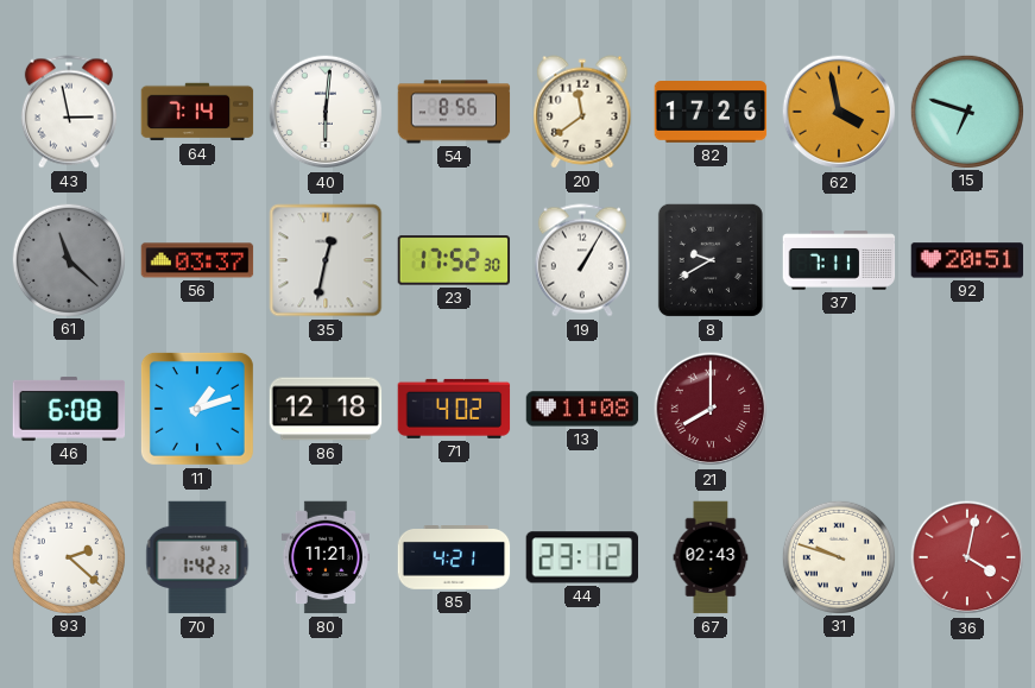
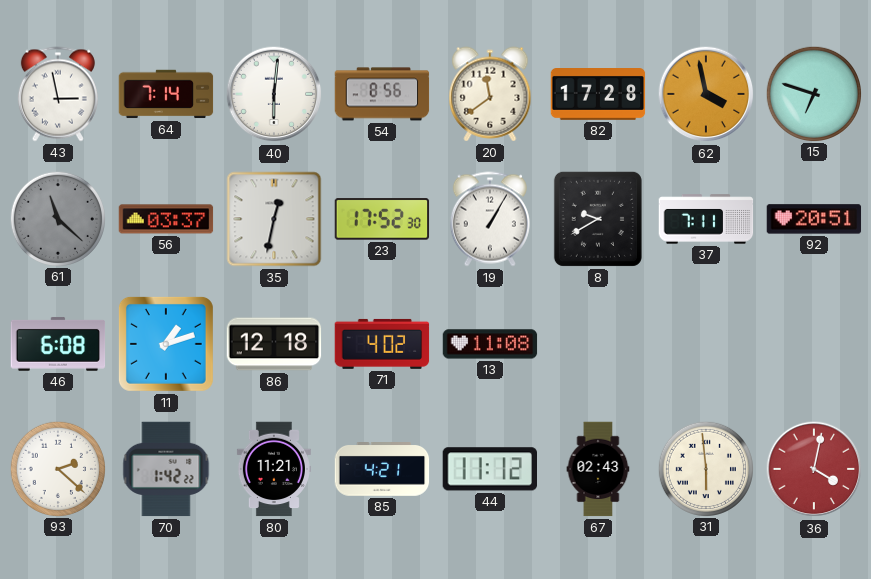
82: 17:26 -> 17:28 (598, 95)
21: 8:00 -> none (711, 409)
44: 23:12 -> 11:12 (489, 469)
31: 9:48 -> 5:59 (705, 468)
